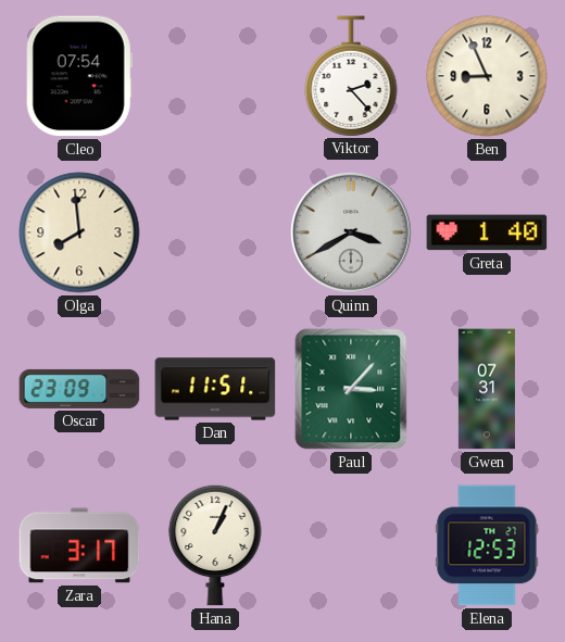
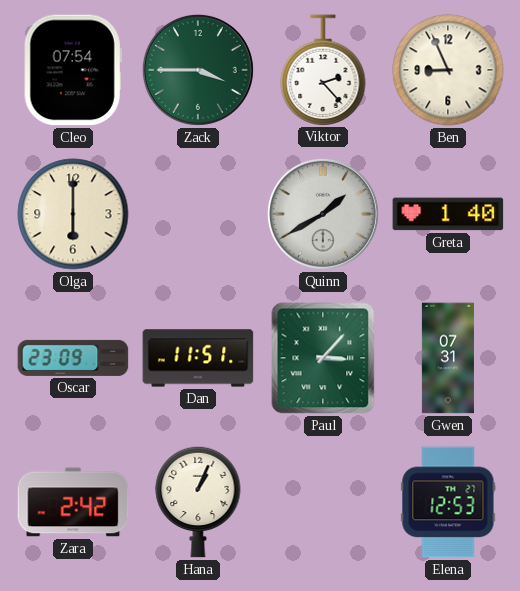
Zack: none -> 3:45 (198, 70)
Olga: 7:59 -> 6:00 (73, 214)
Quinn: 3:40 -> 1:40 (323, 214)
Zara: 3:17 -> 2:42 (73, 502)
